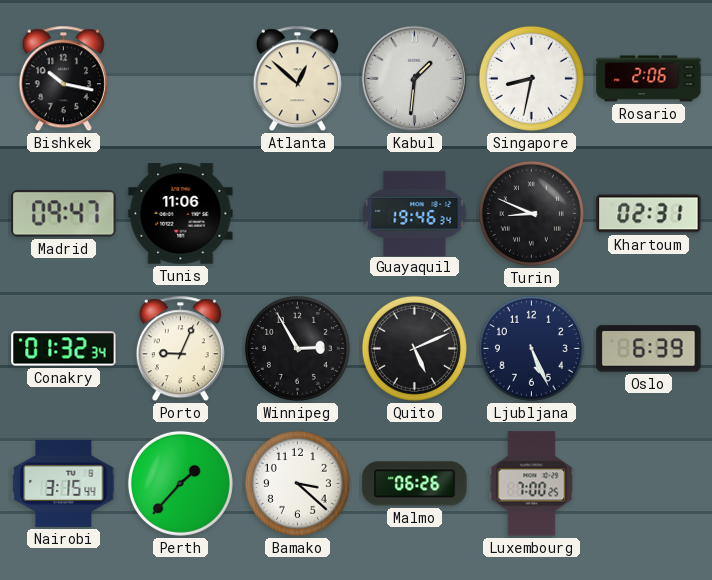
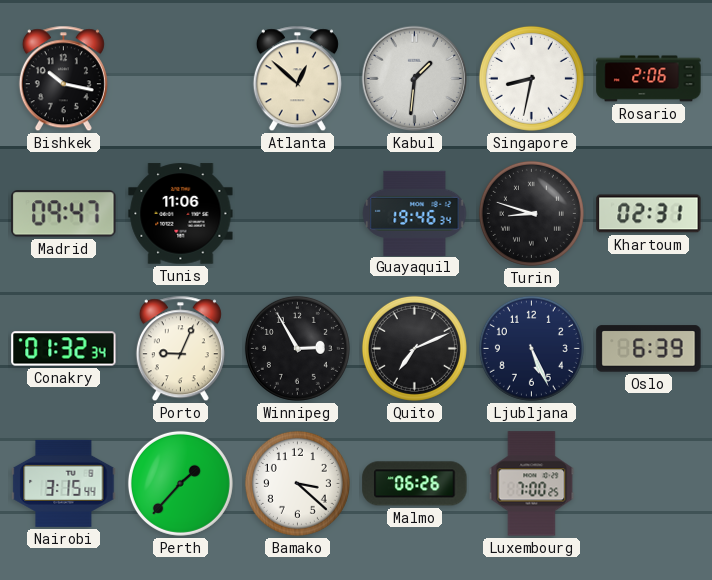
Turin: 8:49 -> 8:48 (531, 213)
Quito: 5:11 -> 7:11 (414, 348)
